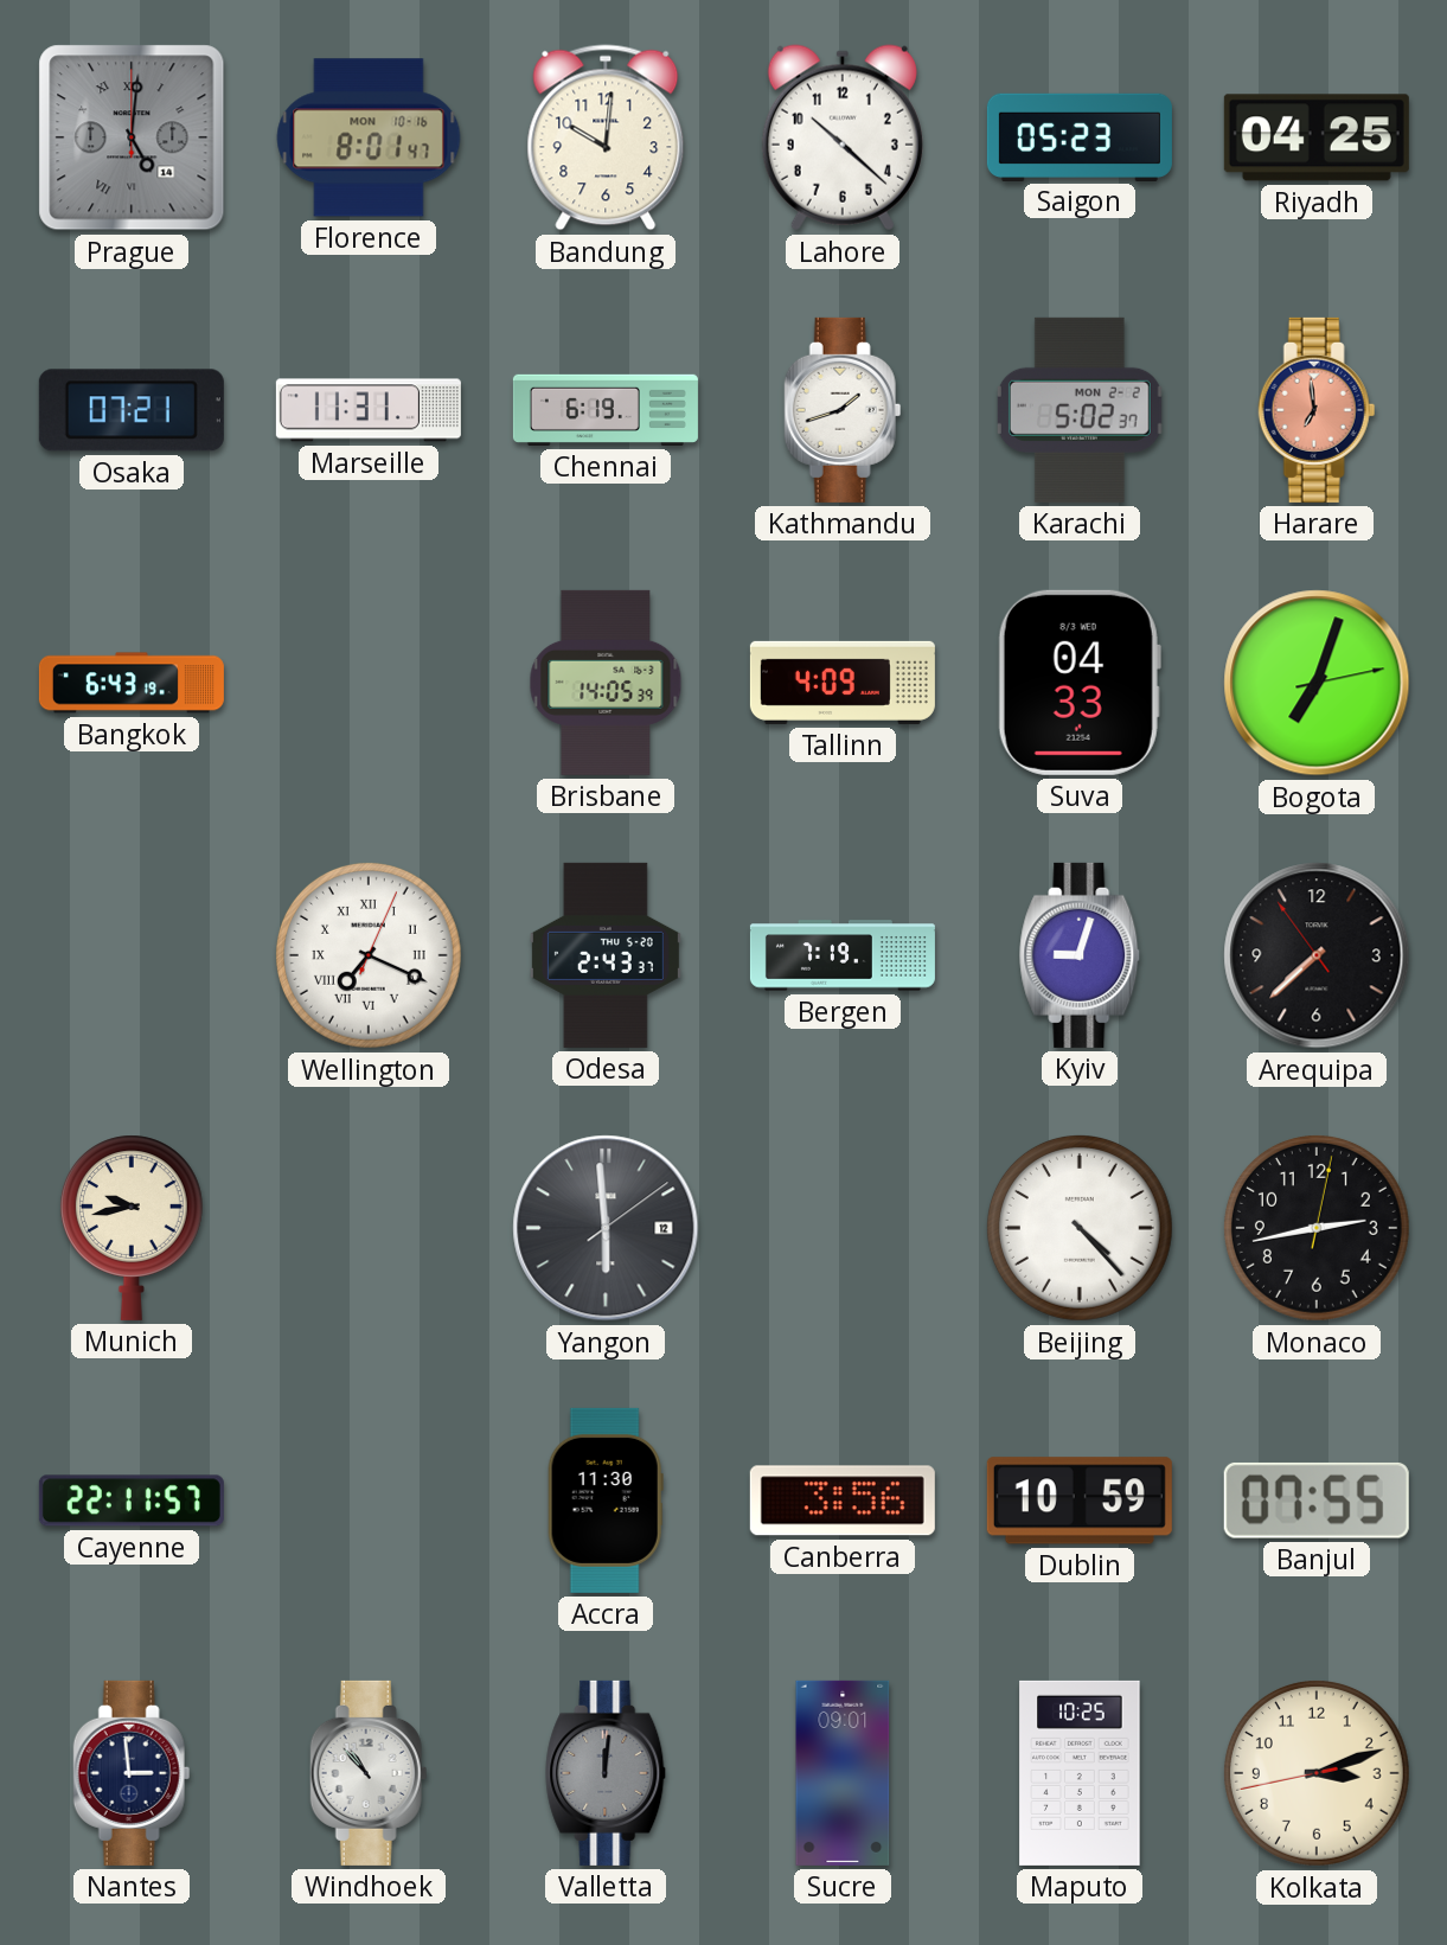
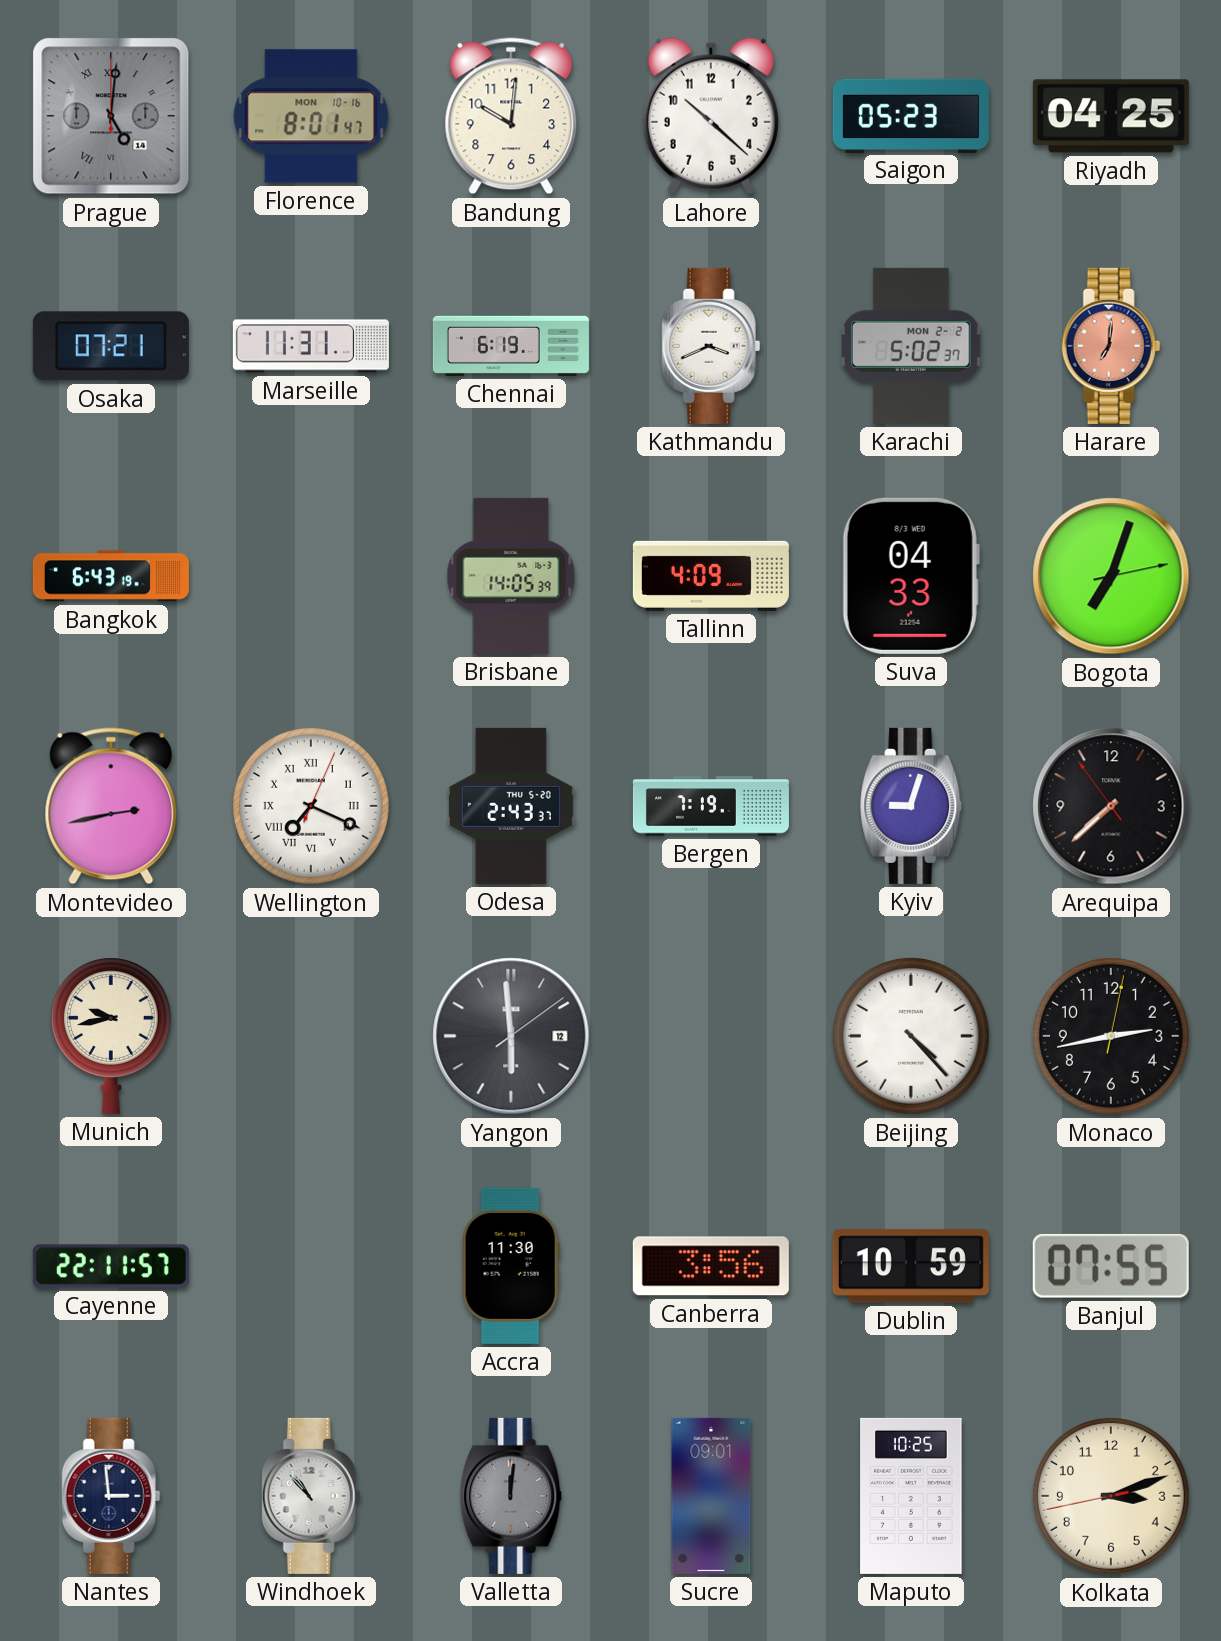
Kathmandu: 1:42 -> 3:41 (711, 346)
Harare: 6:59 -> 7:01 (1111, 346)
Montevideo: none -> 2:43 (111, 806)
